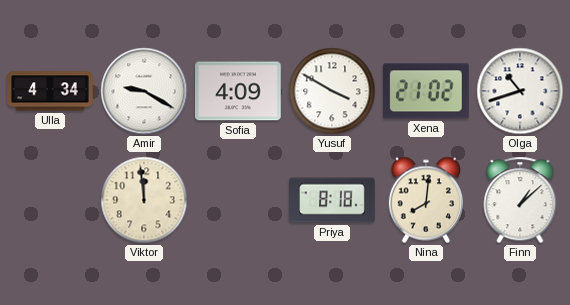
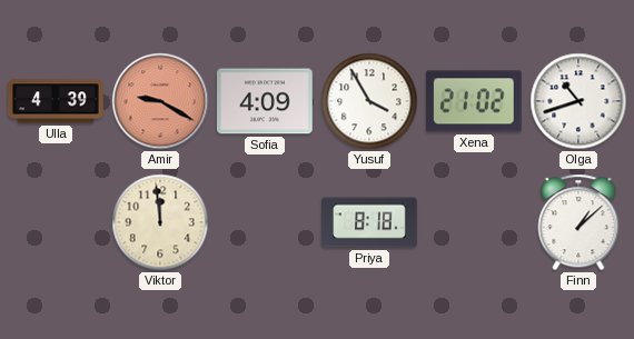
Ulla: 4:34 -> 4:39 (56, 101)
Amir dial: white -> salmon (160, 101)
Yusuf: 3:50 -> 3:55 (369, 101)
Nina: 8:01 -> none (425, 200)
